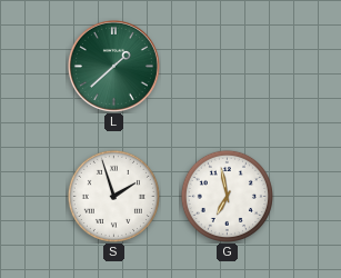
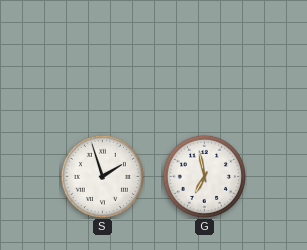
L: 1:38 -> none (113, 66)
